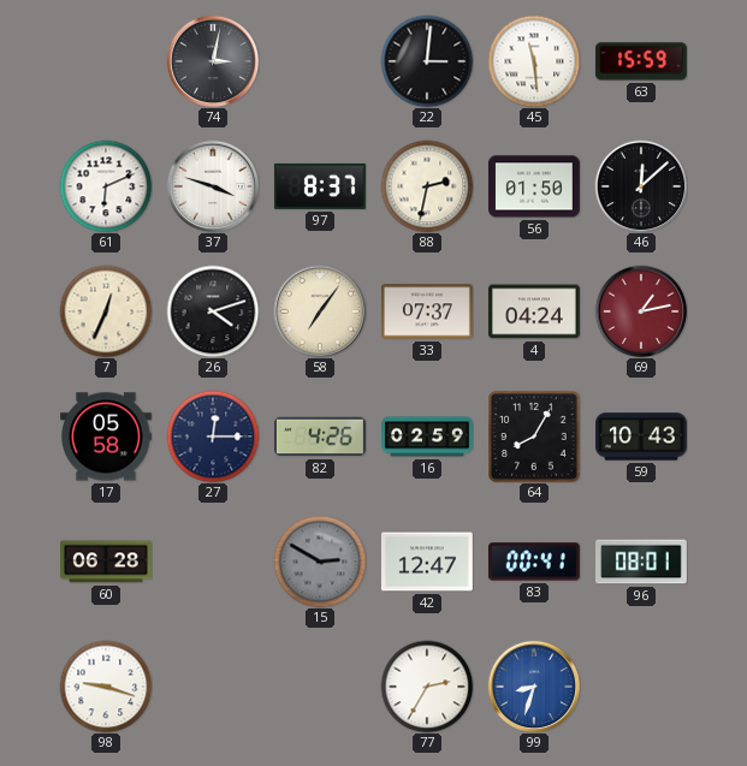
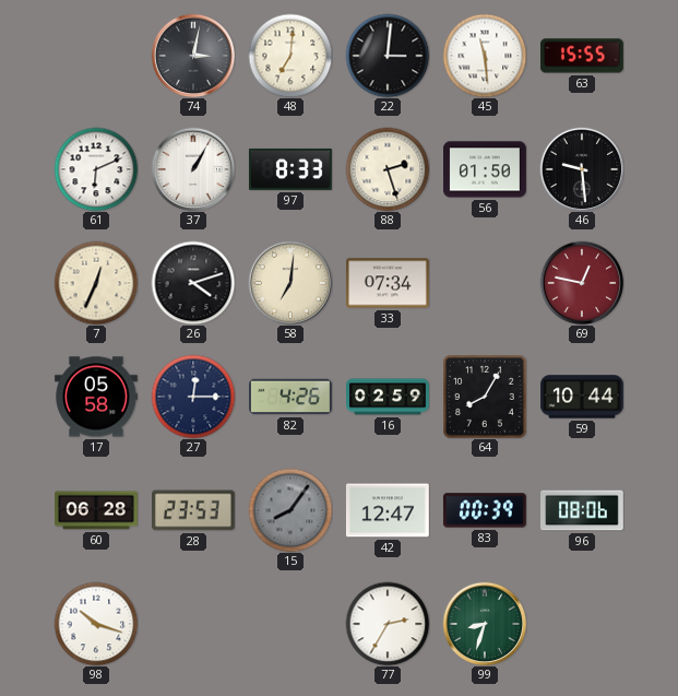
48: none -> 7:01 (290, 56)
63: 15:59 -> 15:55 (582, 56)
37: 3:48 -> 1:05 (193, 169)
97: 8:37 -> 8:33 (290, 169)
88: 2:32 -> 2:27 (388, 169)
46: 12:08 -> 9:29 (582, 169)
58: 7:06 -> 7:01 (290, 283)
33: 07:37 -> 07:34 (388, 283)
4: 04:24 -> none (535, 311)
69: 1:13 -> 12:47 (582, 283)
59: 10:43 -> 10:44 (583, 397)
28: none -> 23:53 (193, 510)
15: 2:50 -> 8:06 (290, 510)
83: 00:41 -> 00:39 (485, 510)
96: 08:01 -> 08:06 (583, 510)
98: 9:18 -> 10:18 (96, 624)
99 dial: blue -> green (485, 624)
